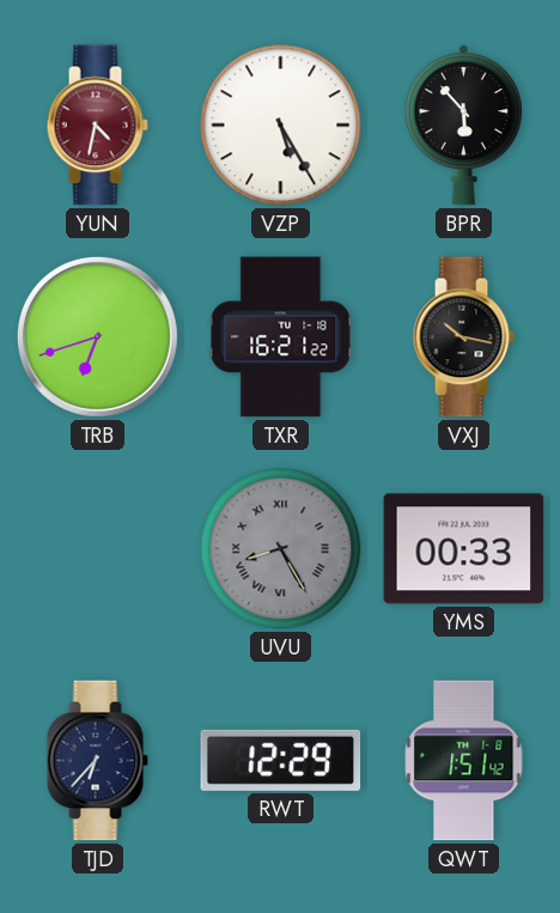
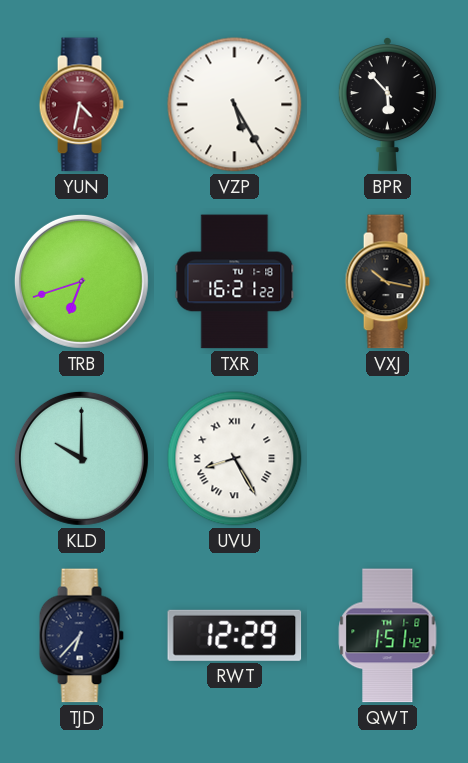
KLD: none -> 10:00 (81, 458)
UVU dial: grey -> white (235, 459)
YMS: 00:33 -> none (464, 549)
